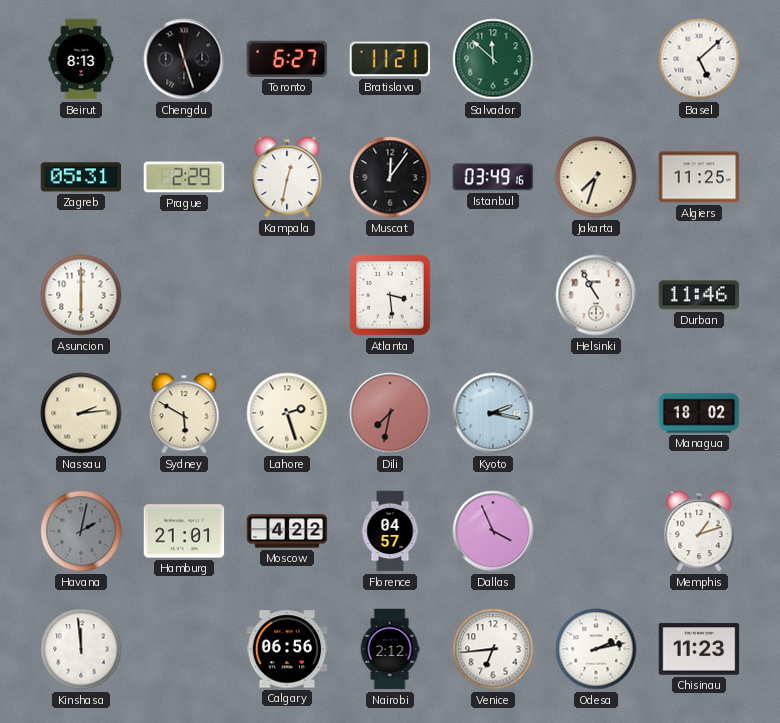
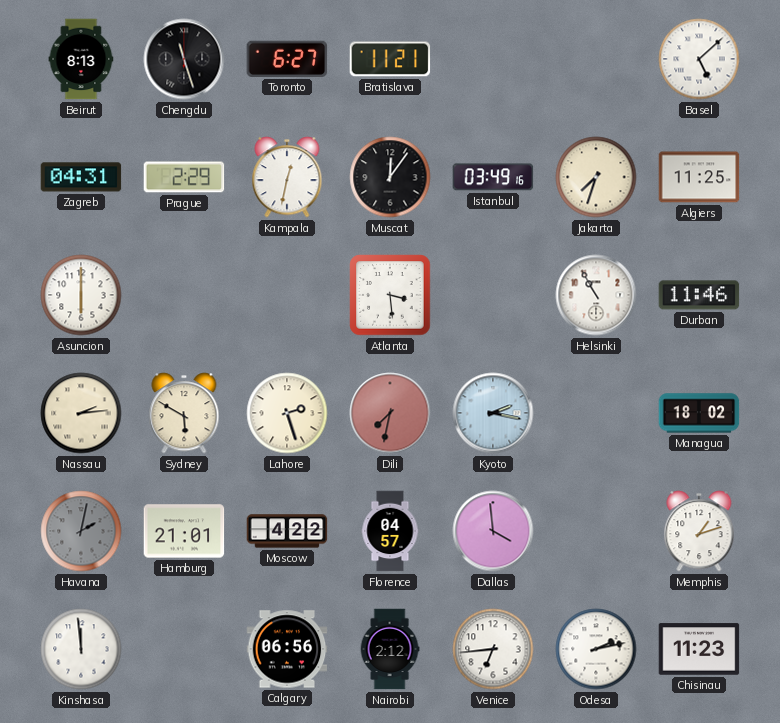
Salvador: 11:52 -> none (493, 59)
Zagreb: 05:31 -> 04:31 (81, 177)
Dallas: 3:56 -> 3:59 (493, 531)
